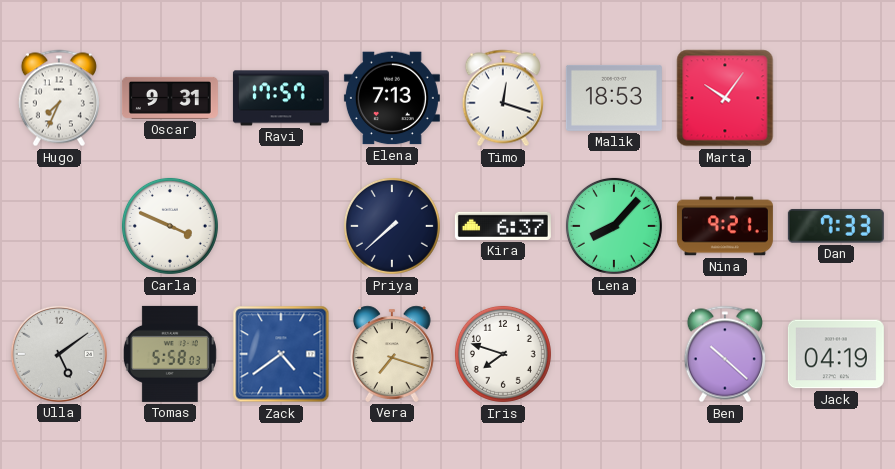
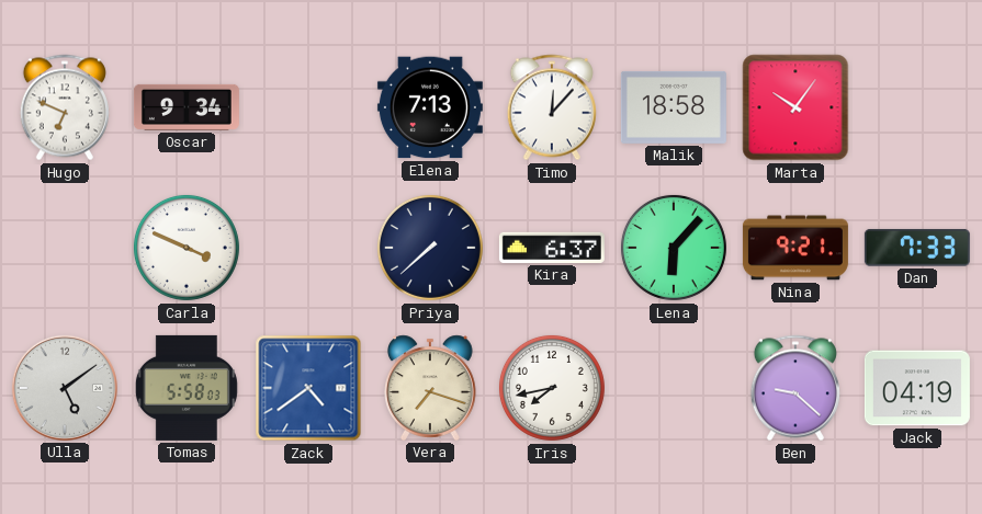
Hugo: 7:34 -> 6:49 (65, 107)
Oscar: 9:31 -> 9:34 (187, 107)
Ravi: 17:57 -> none (281, 98)
Timo: 12:18 -> 12:07 (552, 107)
Malik: 18:53 -> 18:58 (674, 107)
Lena: 8:07 -> 6:07 (674, 248)
Iris: 7:48 -> 7:43 (552, 388)
Ben: 10:22 -> 9:22 (795, 388)
